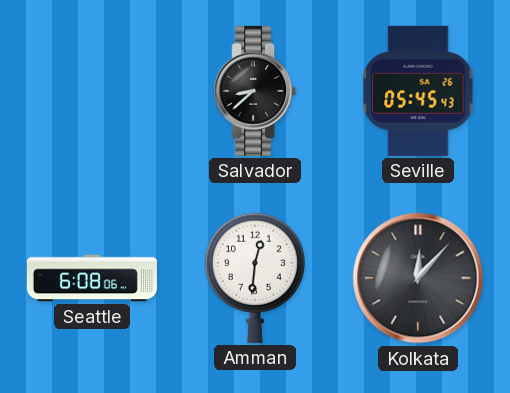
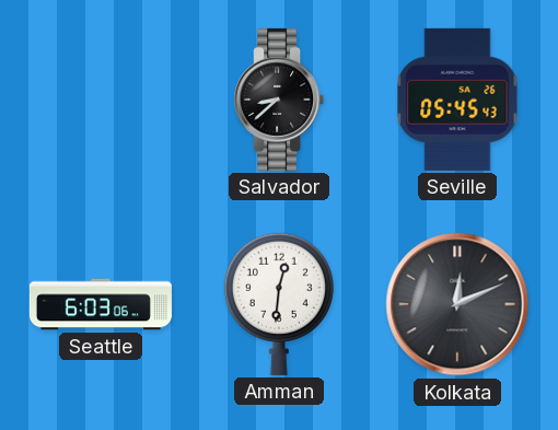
Seattle: 6:08 -> 6:03 (101, 304)
Kolkata: 12:07 -> 12:11 (457, 304)
